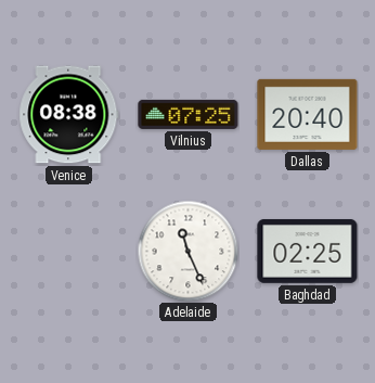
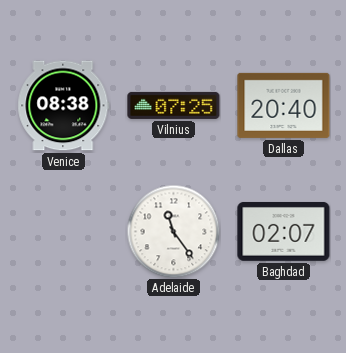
Adelaide: 11:26 -> 11:24 (173, 231)
Baghdad: 02:25 -> 02:07 (284, 231)
